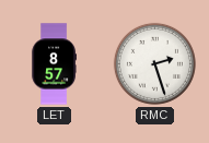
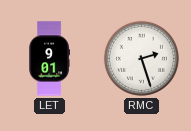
LET: 8:57 -> 9:01 (49, 59)
